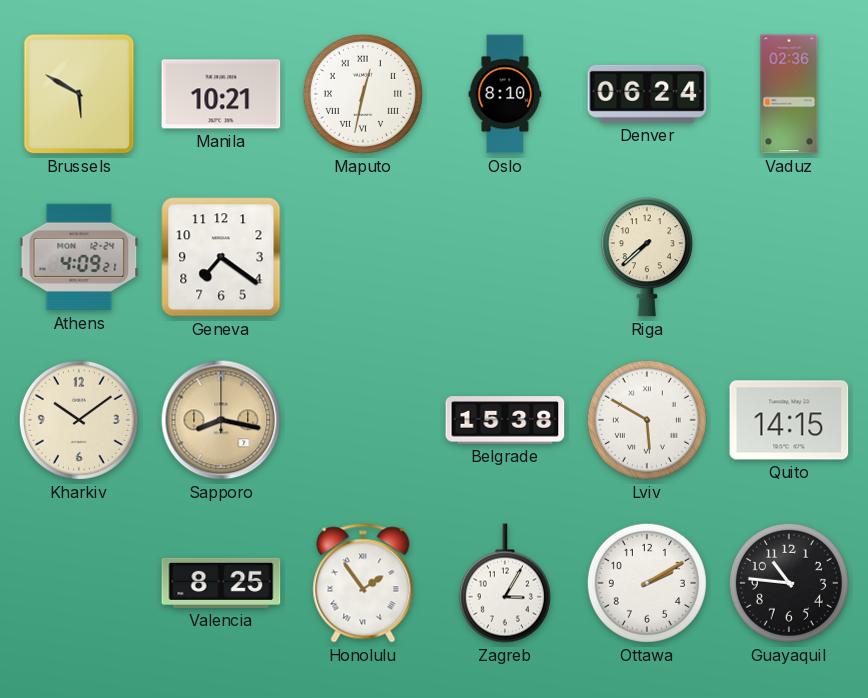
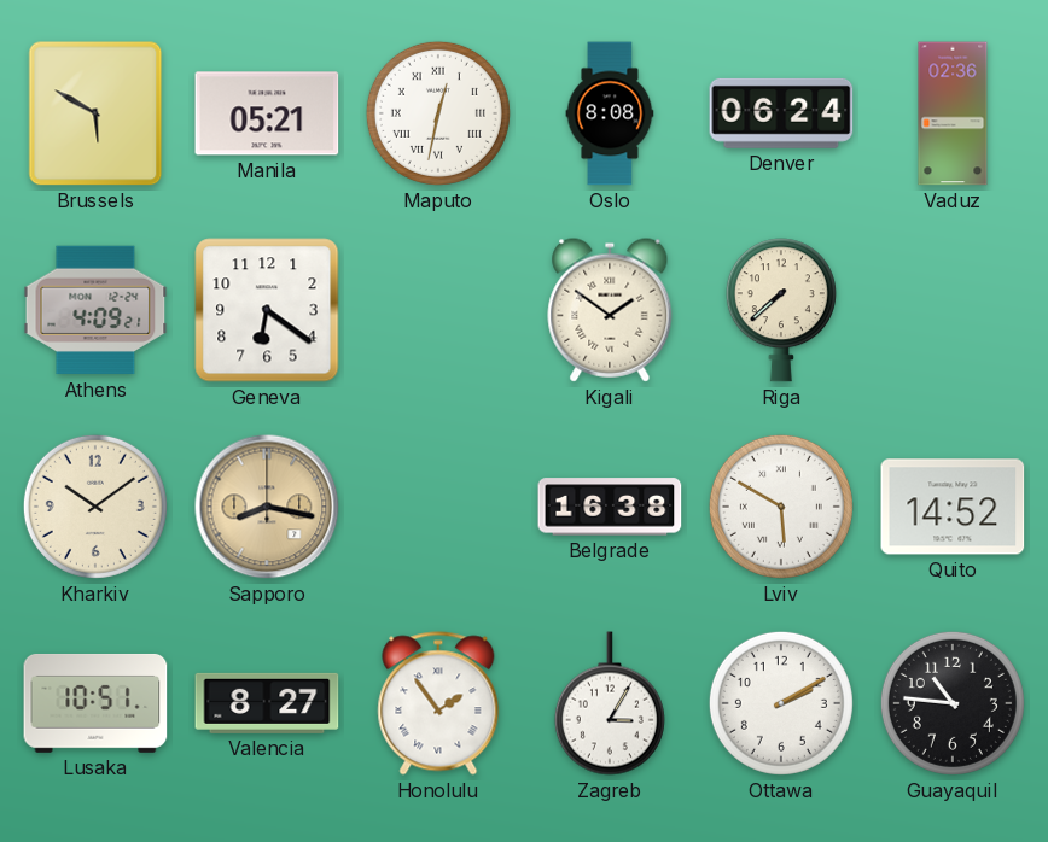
Manila: 10:21 -> 05:21 (267, 113)
Oslo: 8:10 -> 8:08 (610, 113)
Geneva: 7:21 -> 6:21 (267, 310)
Kigali: none -> 1:51 (610, 310)
Belgrade: 15:38 -> 16:38 (610, 507)
Quito: 14:15 -> 14:52 (953, 507)
Lusaka: none -> 10:51 (95, 703)
Valencia: 8:25 -> 8:27 (267, 703)
